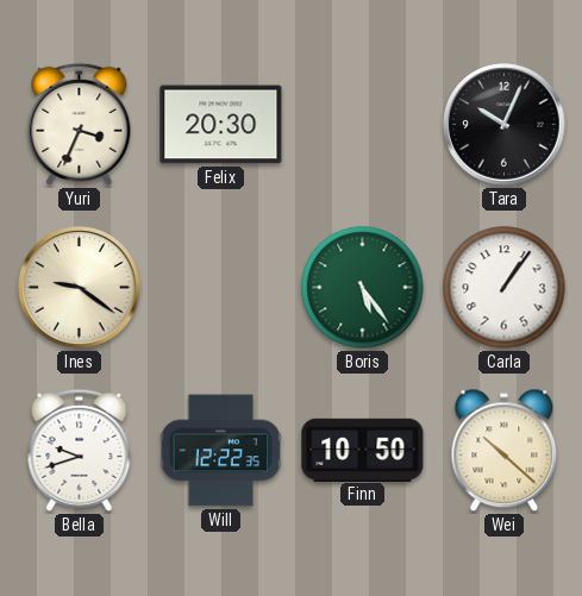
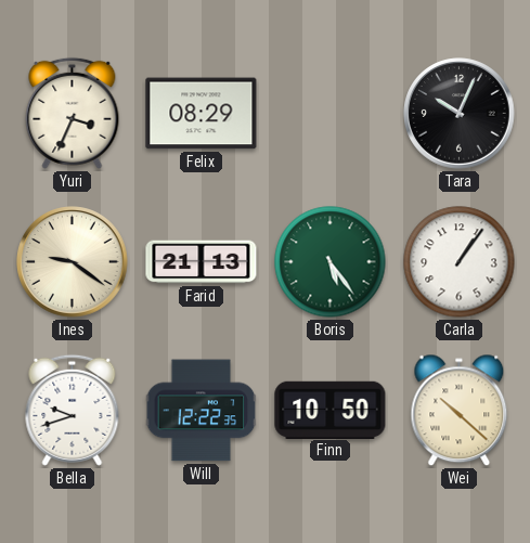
Felix: 20:30 -> 08:29 (202, 114)
Farid: none -> 21:13 (202, 262)
